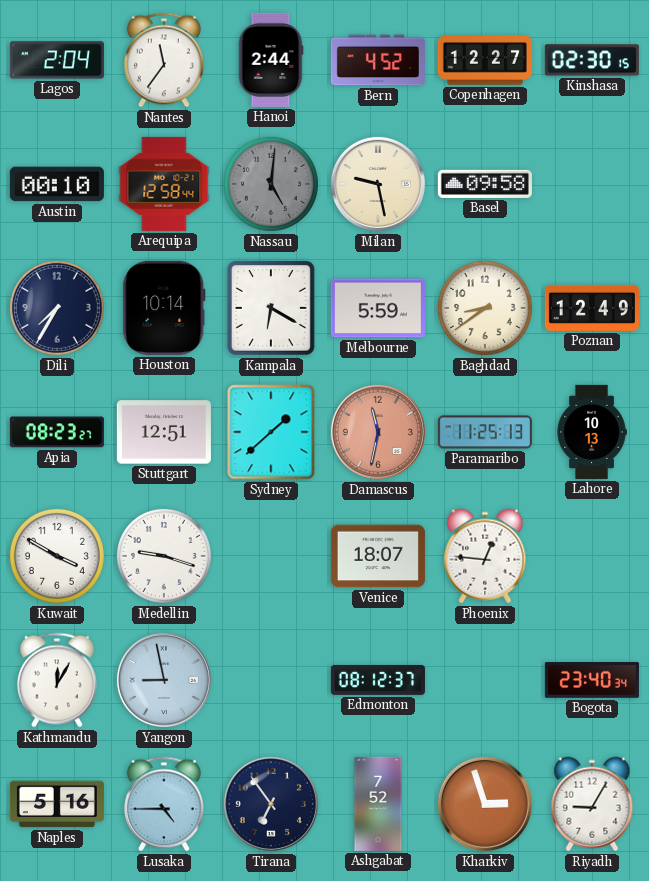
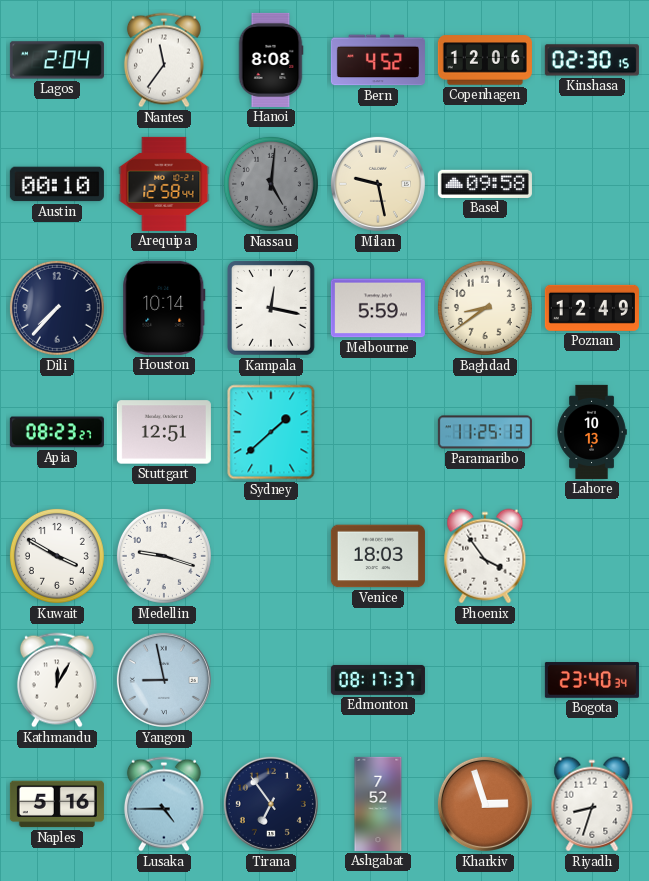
Hanoi: 2:44 -> 8:08 (271, 60)
Copenhagen: 12:27 -> 12:06 (485, 60)
Dili: 7:35 -> 7:37 (57, 308)
Kampala: 6:20 -> 12:17 (271, 308)
Damascus: 11:32 -> none (378, 432)
Venice: 18:07 -> 18:03 (378, 556)
Phoenix: 12:46 -> 3:54 (485, 556)
Edmonton: 08:12 -> 08:17 (378, 680)
Riyadh: 9:05 -> 8:33 (592, 804)
